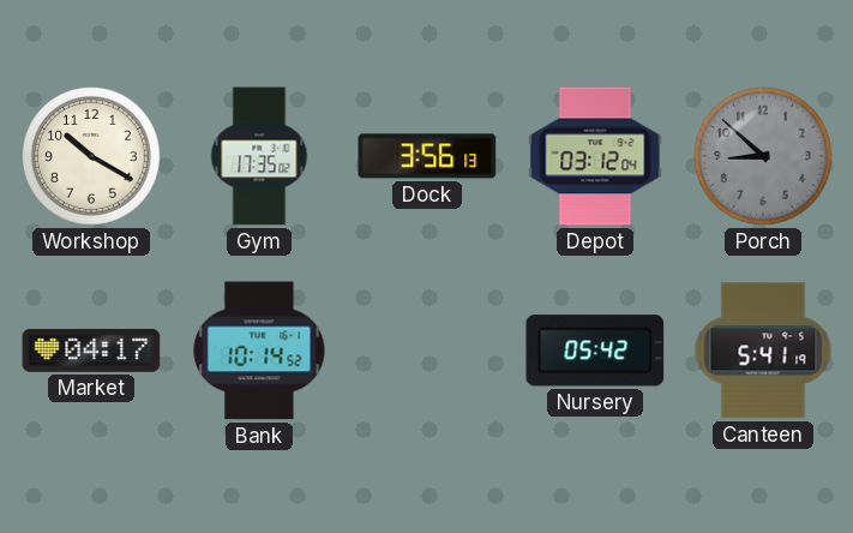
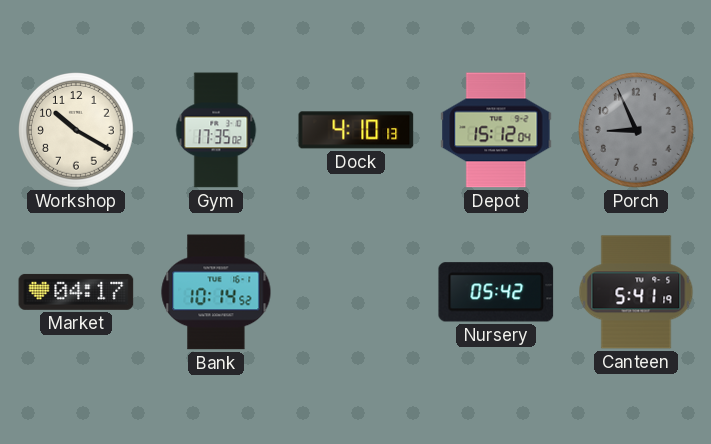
Dock: 3:56 -> 4:10 (356, 130)
Depot: 03:12 -> 15:12 (496, 130)
Porch: 8:52 -> 8:56 (637, 131)
